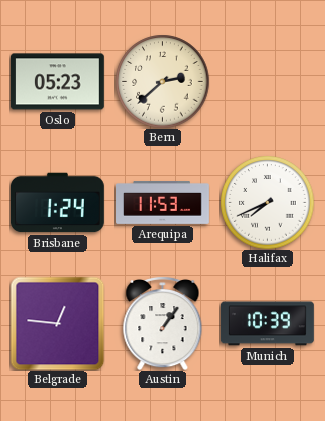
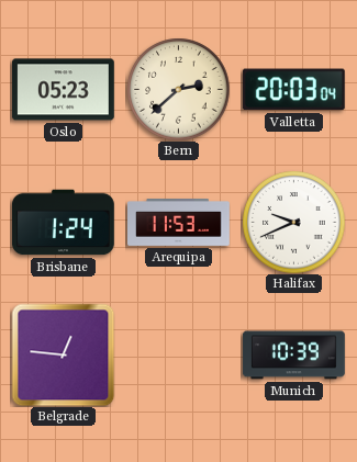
Valletta: none -> 20:03 (293, 90)
Halifax: 7:41 -> 9:41 (293, 222)
Austin: 1:06 -> none (163, 323)
